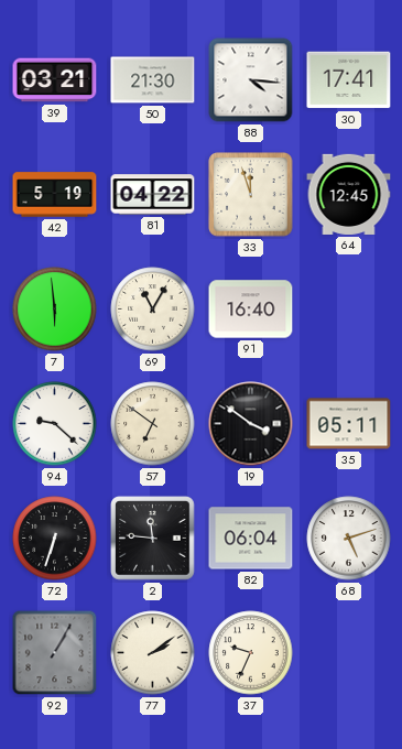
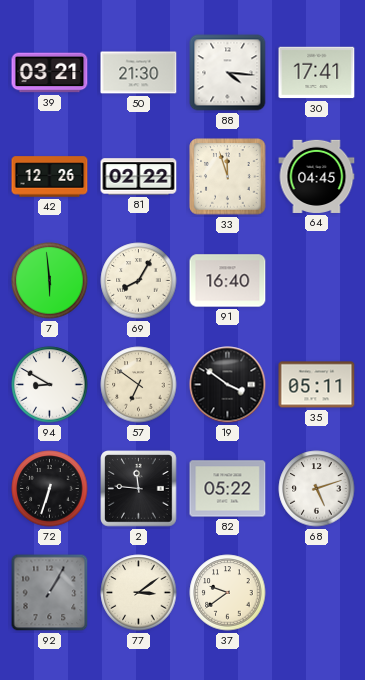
42: 5:19 -> 12:26 (50, 177)
81: 04:22 -> 02:22 (139, 177)
64: 12:45 -> 04:45 (317, 176)
69: 11:05 -> 8:05 (139, 281)
94: 9:22 -> 8:50 (50, 385)
82: 06:04 -> 05:22 (228, 489)
77: 2:09 -> 3:09 (139, 593)
37: 9:34 -> 9:39 (228, 593)
